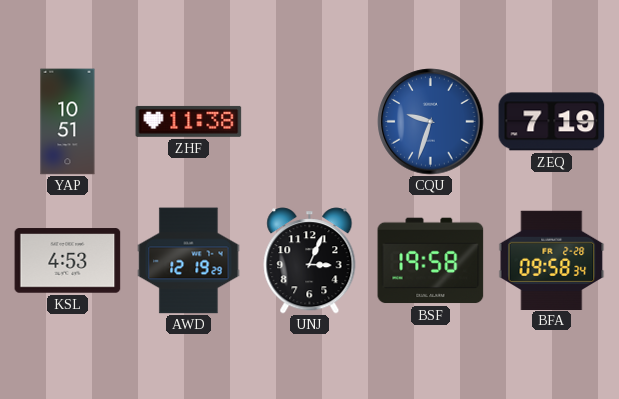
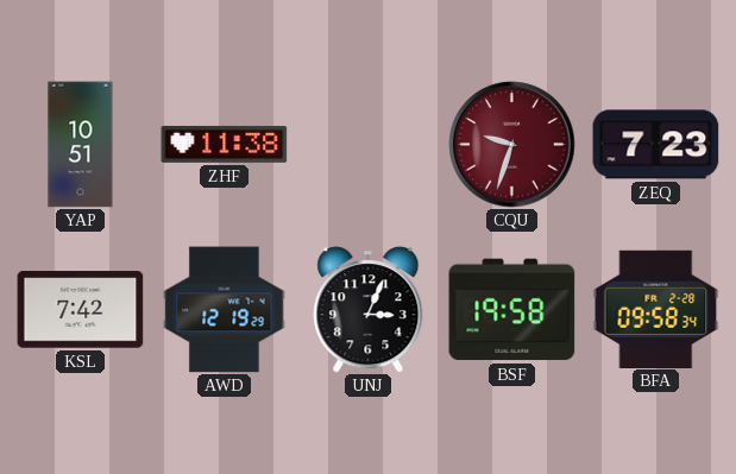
CQU dial: blue -> burgundy (512, 145)
ZEQ: 7:19 -> 7:23 (656, 145)
KSL: 4:53 -> 7:42 (81, 310)
